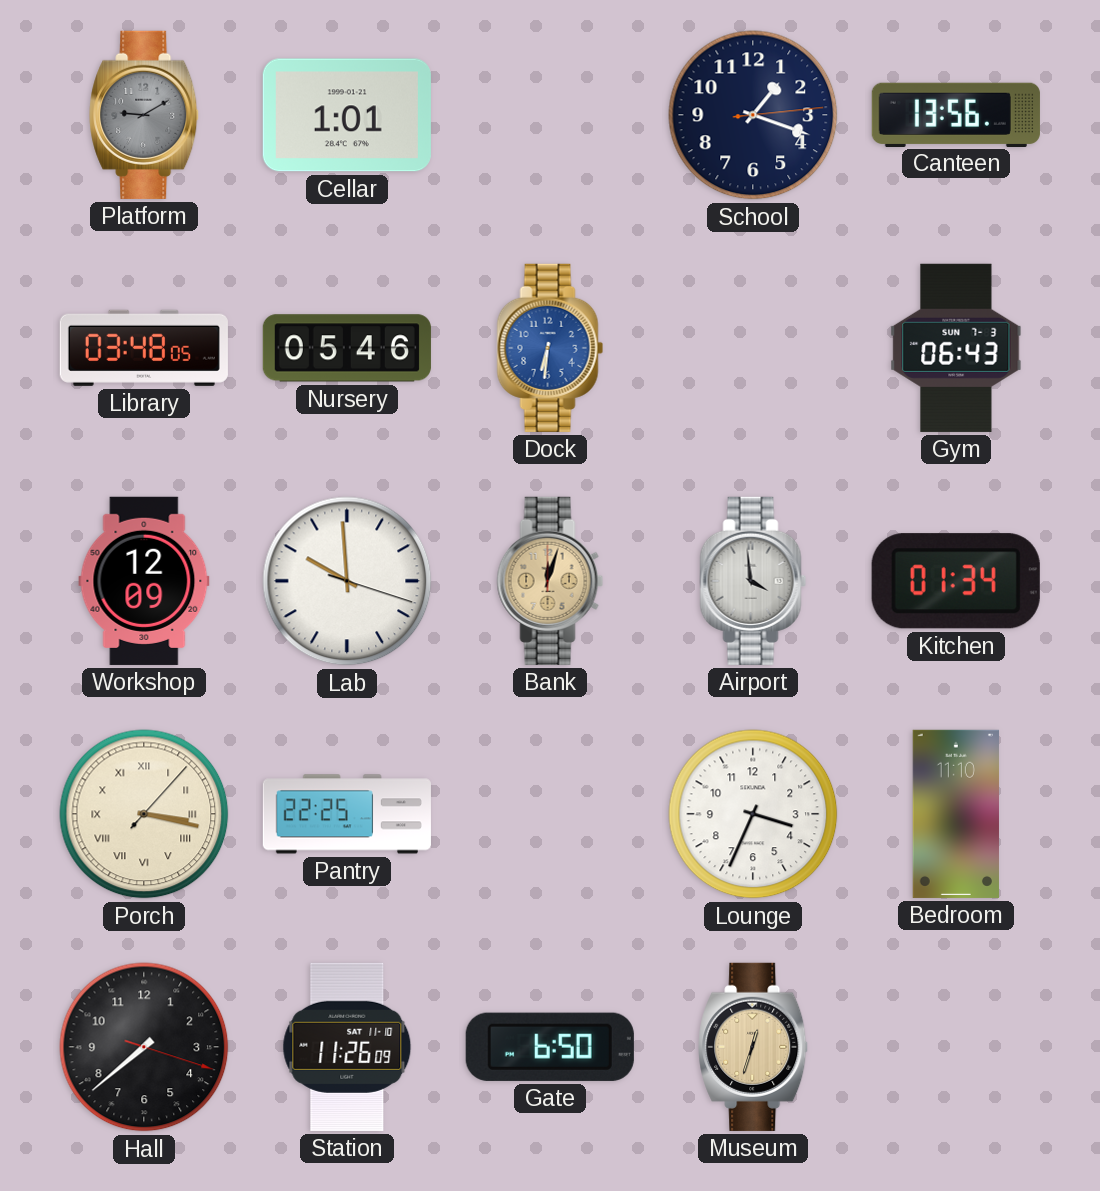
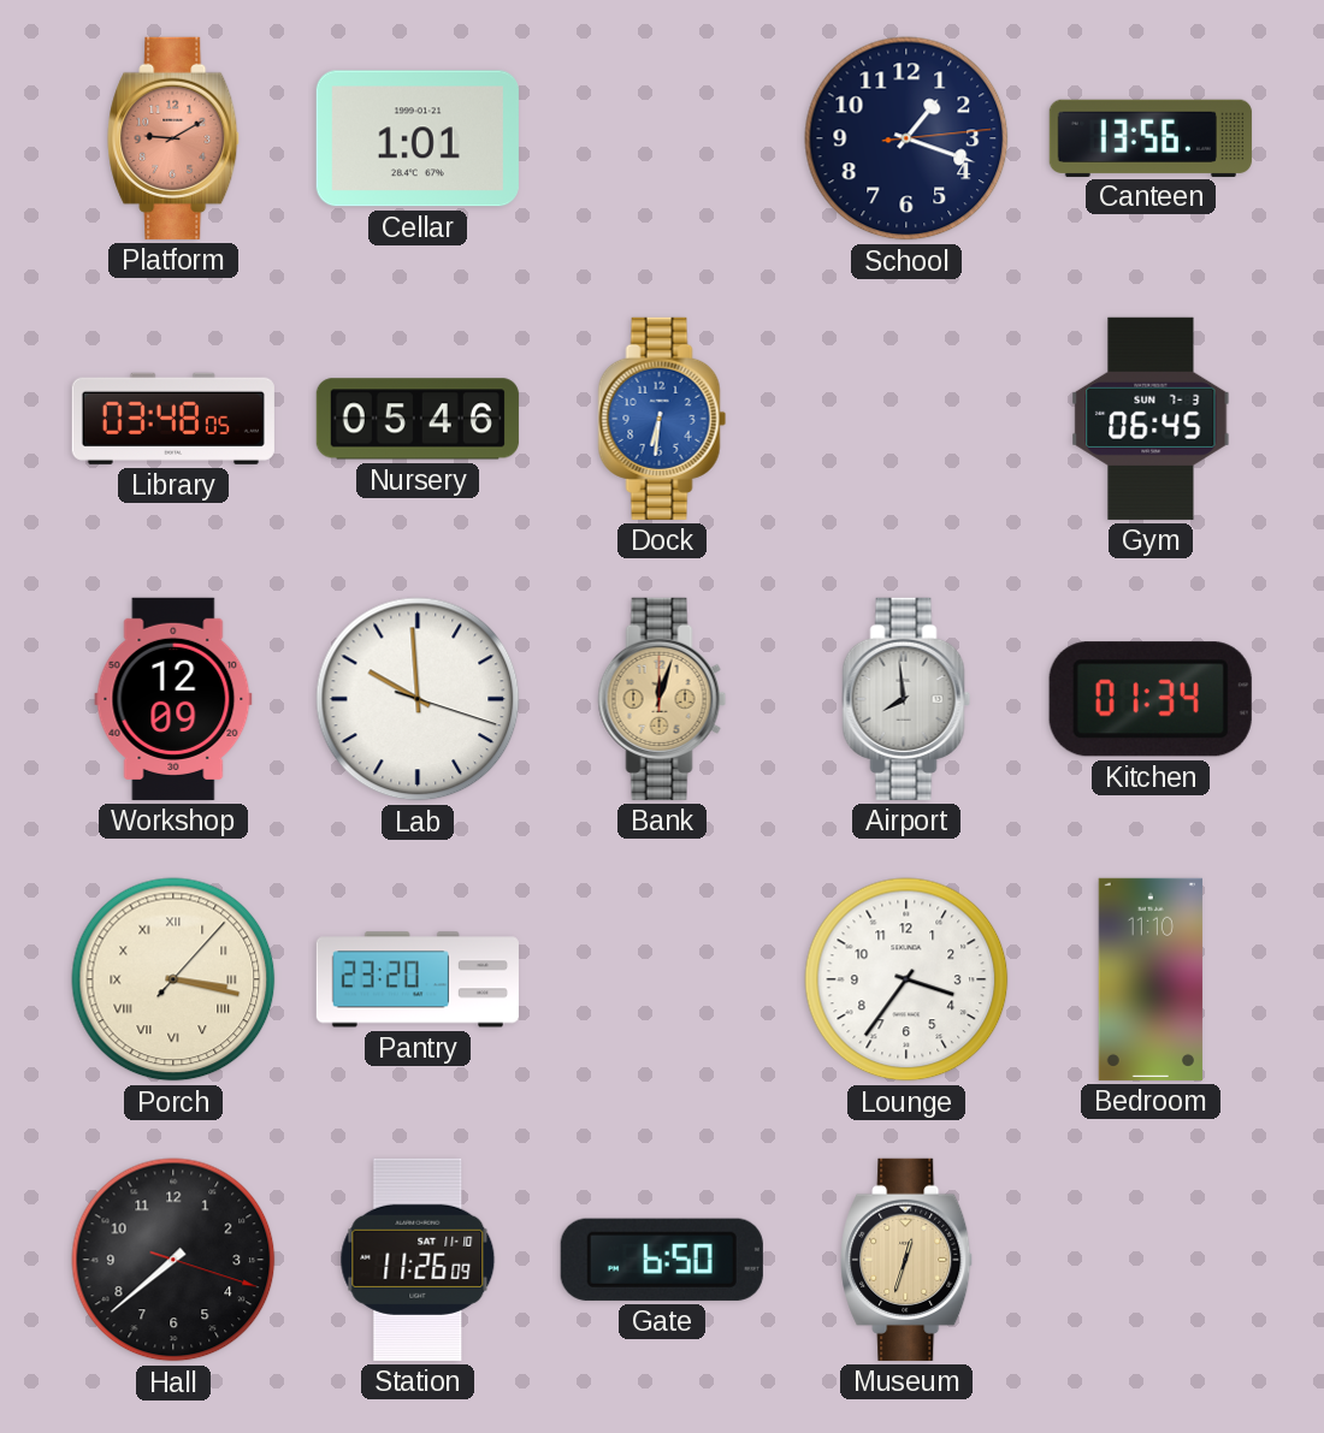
Platform dial: grey -> salmon (175, 138)
Gym: 06:43 -> 06:45 (1151, 419)
Airport: 3:59 -> 7:59 (906, 699)
Pantry: 22:25 -> 23:20 (418, 979)
Lounge: 3:34 -> 3:36 (906, 979)
